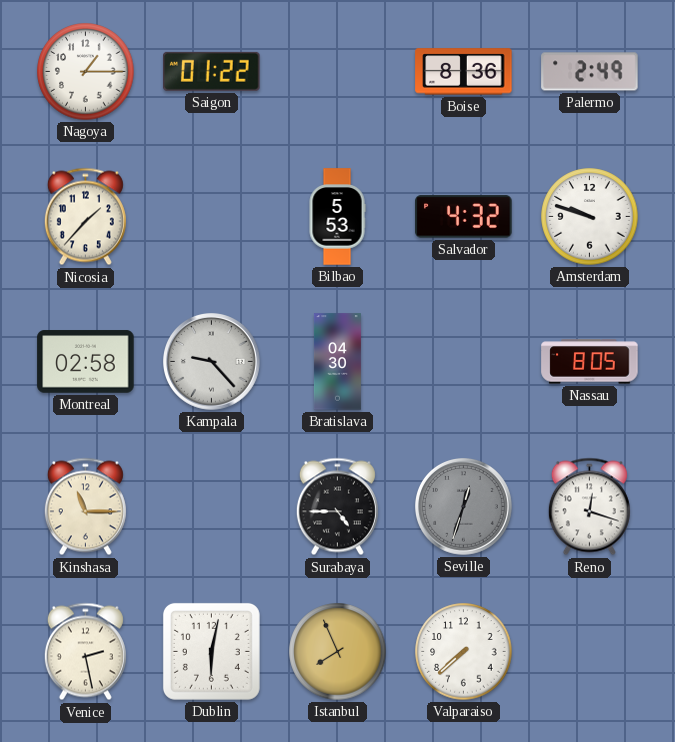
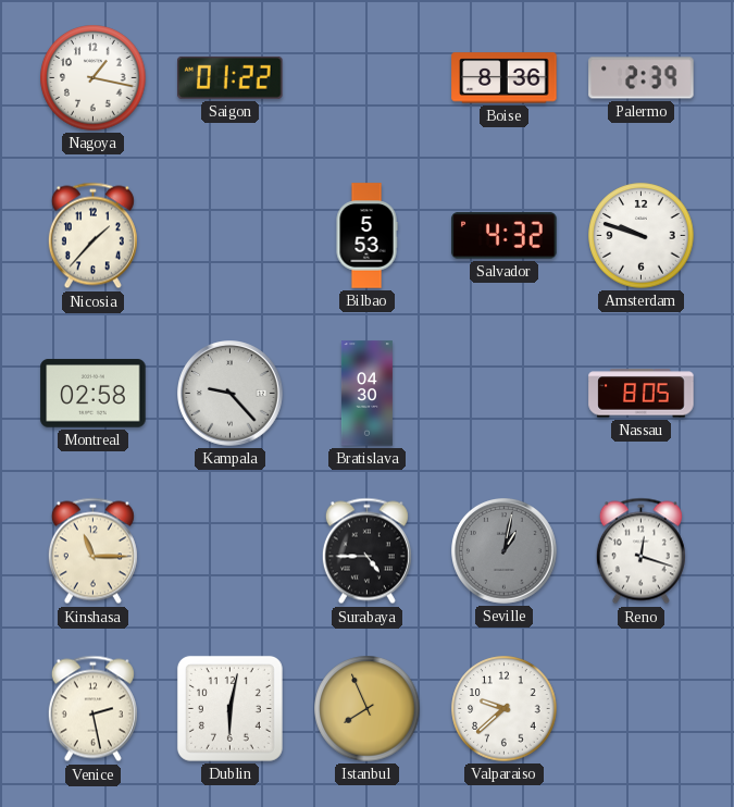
Nagoya: 1:15 -> 1:17 (94, 78)
Palermo: 2:49 -> 2:39 (642, 78)
Seville: 12:33 -> 1:02 (505, 551)
Valparaiso: 7:38 -> 9:38 (505, 709)
